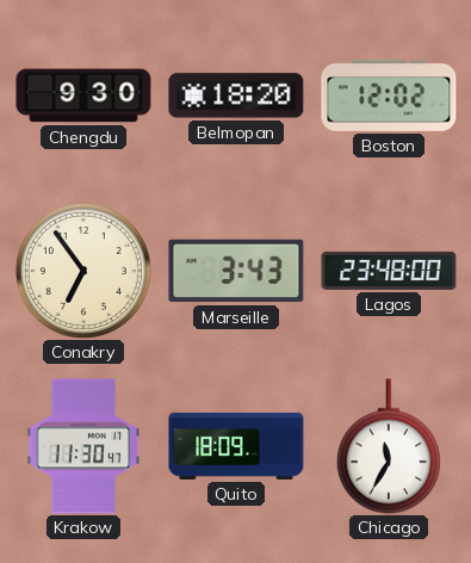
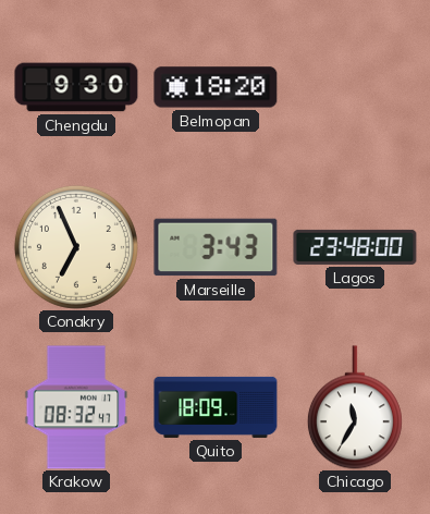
Boston: 12:02 -> none (389, 95)
Conakry: 6:54 -> 6:56 (76, 247)
Krakow: 11:30 -> 08:32 (76, 407)
